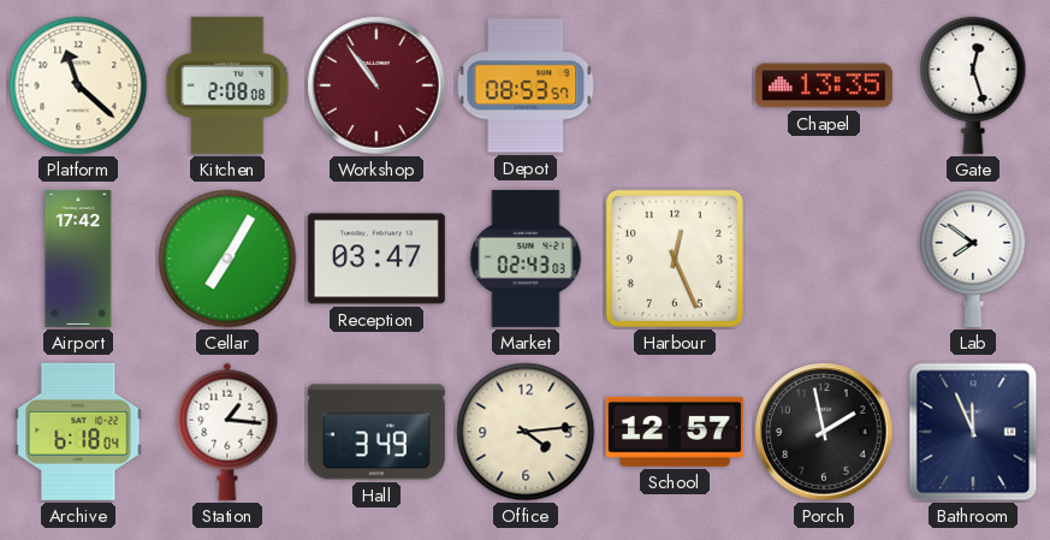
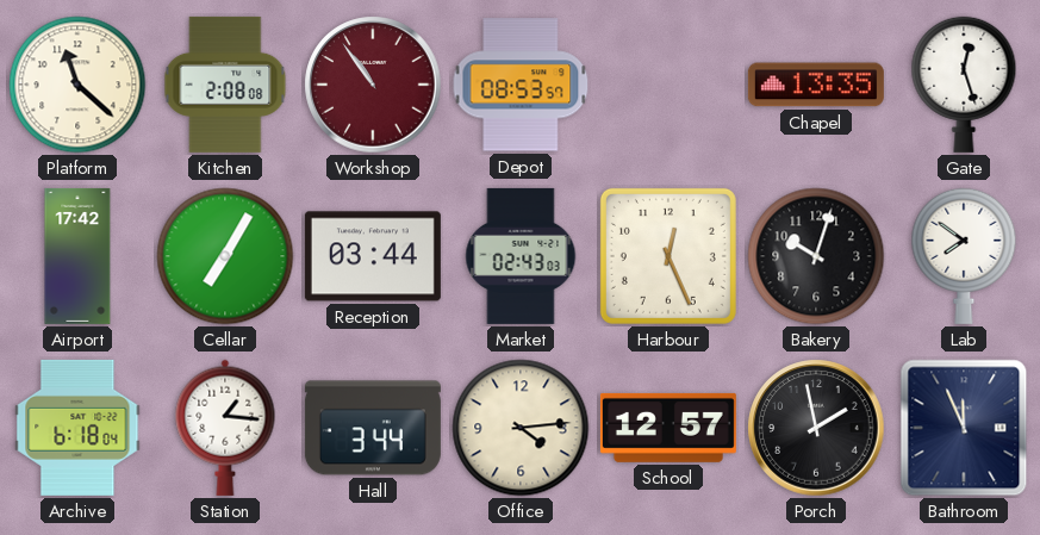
Reception: 03:47 -> 03:44 (373, 256)
Bakery: none -> 10:03 (816, 256)
Hall: 3:49 -> 3:44 (373, 428)
